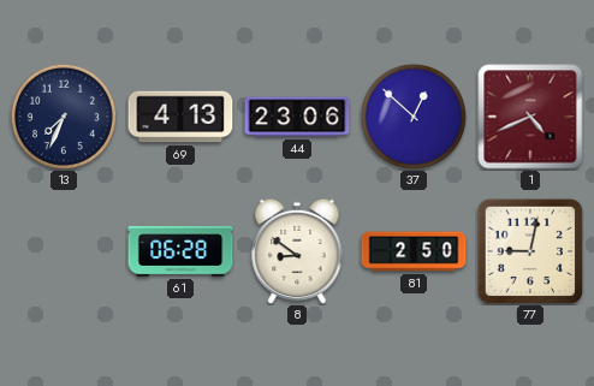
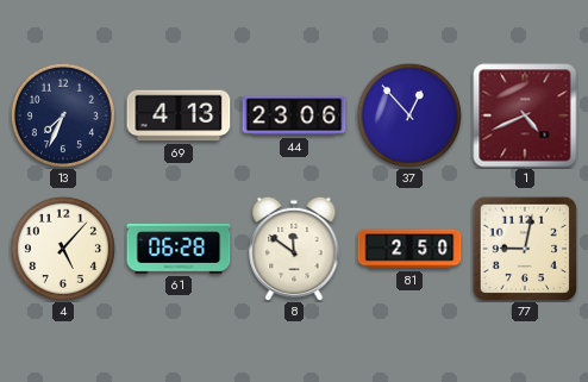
37: 12:52 -> 12:53 (409, 115)
4: none -> 5:07 (63, 249)
8: 8:51 -> 11:51 (294, 249)
